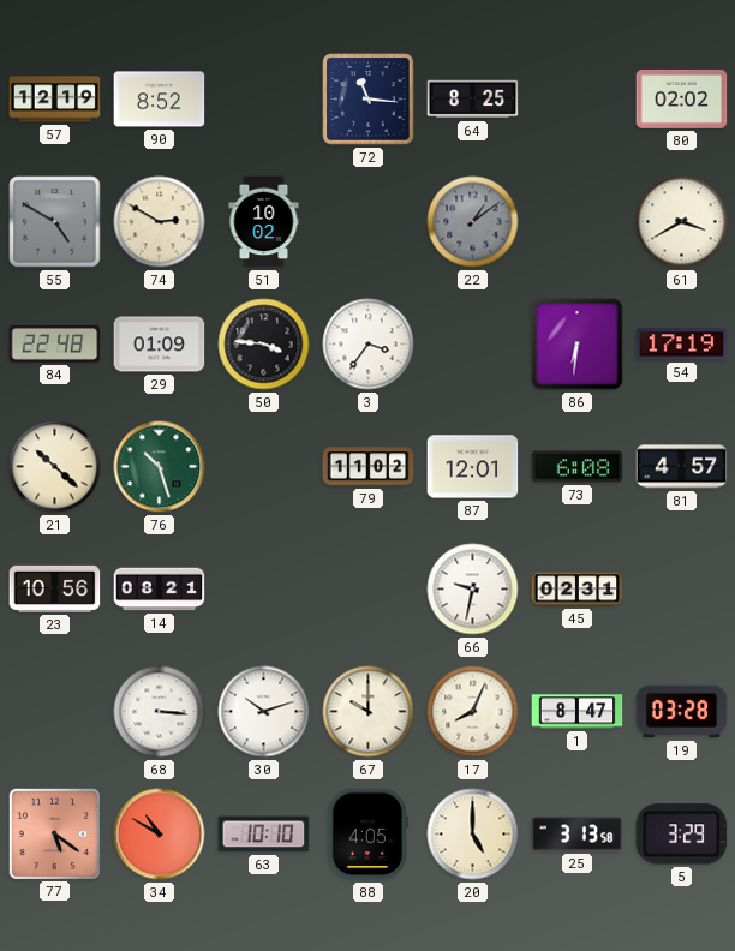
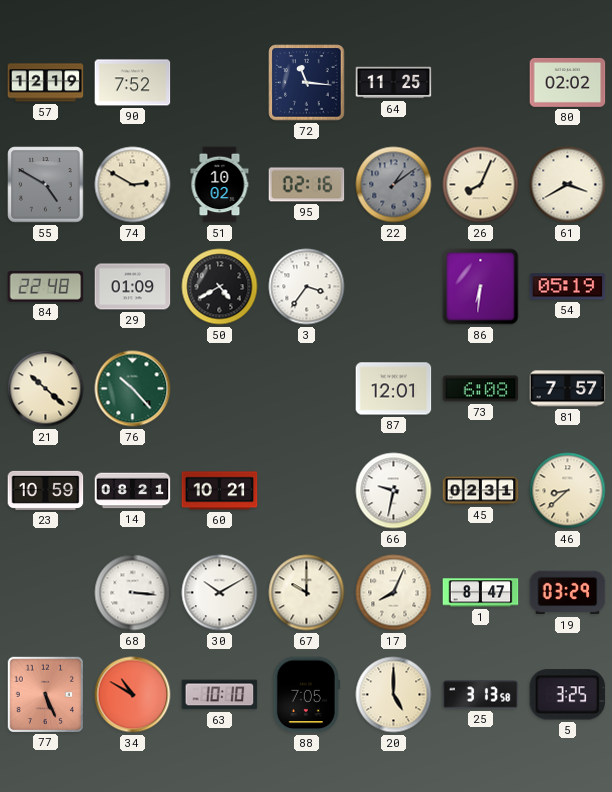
90: 8:52 -> 7:52 (133, 83)
64: 8:25 -> 11:25 (394, 83)
95: none -> 02:16 (307, 185)
26: none -> 8:04 (481, 185)
50: 3:46 -> 4:40 (220, 287)
54: 17:19 -> 05:19 (568, 287)
76: 10:27 -> 10:23 (133, 389)
79: 11:02 -> none (369, 467)
81: 4:57 -> 7:57 (568, 389)
23: 10:56 -> 10:59 (46, 490)
60: none -> 10:21 (220, 491)
46: none -> 8:38 (568, 491)
30: 10:12 -> 10:10 (220, 593)
19: 03:28 -> 03:29 (568, 593)
77: 5:21 -> 5:26 (45, 694)
88: 4:05 -> 7:05 (306, 695)
5: 3:29 -> 3:25 (568, 695)
